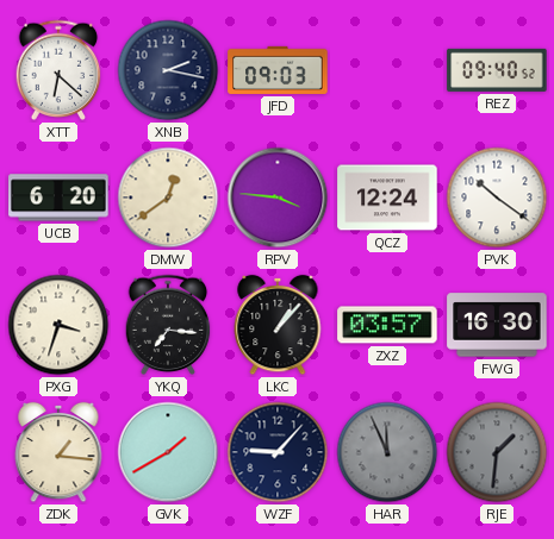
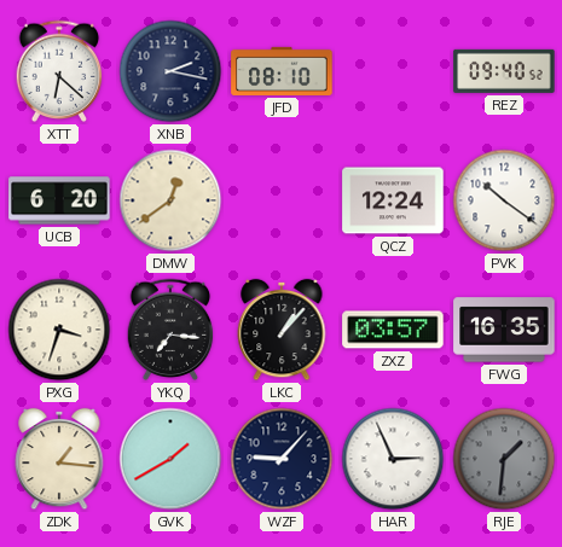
JFD: 09:03 -> 08:10 (282, 71)
RPV: 3:46 -> none (278, 198)
FWG: 16:30 -> 16:35 (504, 330)
HAR: 11:56 -> 2:56 (393, 459)
HAR dial: grey -> white (393, 459)
